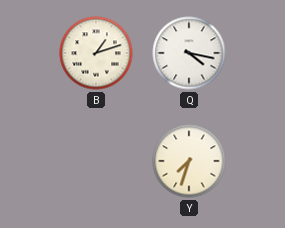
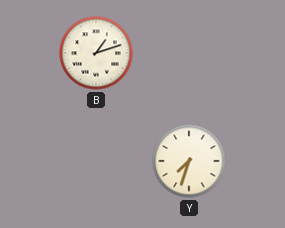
Q: 4:17 -> none (189, 53)
